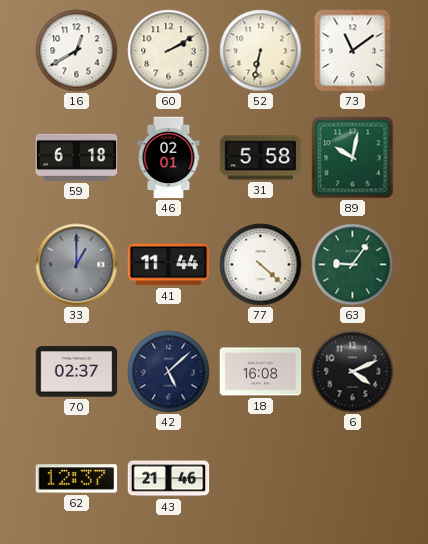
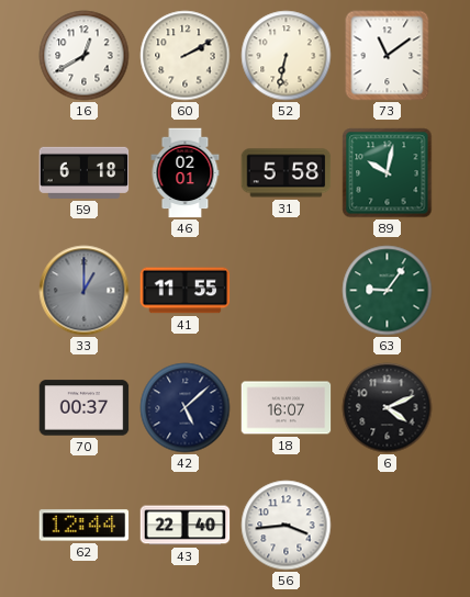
41: 11:44 -> 11:55 (186, 291)
77: 4:22 -> none (261, 265)
70: 02:37 -> 00:37 (85, 408)
18: 16:08 -> 16:07 (287, 408)
62: 12:37 -> 12:44 (85, 526)
43: 21:46 -> 22:40 (186, 526)
56: none -> 3:44 (287, 526)
